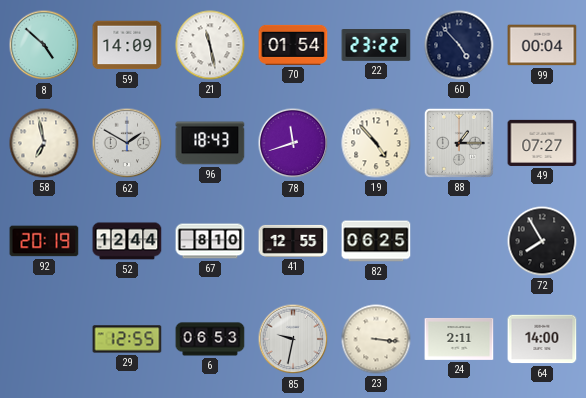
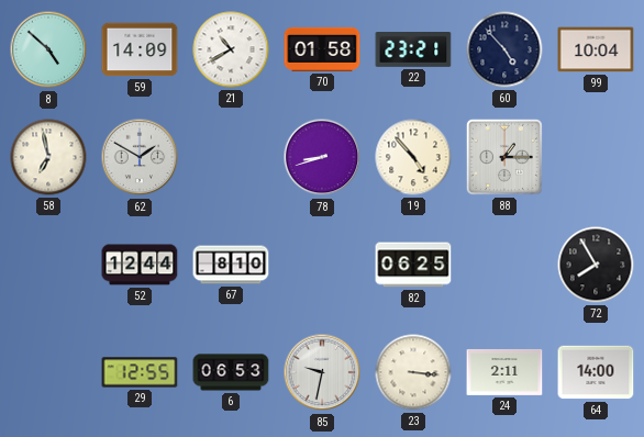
21: 11:28 -> 10:40 (231, 49)
70: 01:54 -> 01:58 (322, 49)
22: 23:22 -> 23:21 (413, 51)
99: 00:04 -> 10:04 (596, 49)
96: 18:43 -> none (210, 143)
78: 11:42 -> 8:42 (322, 157)
49: 07:27 -> none (542, 143)
92: 20:19 -> none (44, 241)
41: 12:55 -> none (293, 241)
